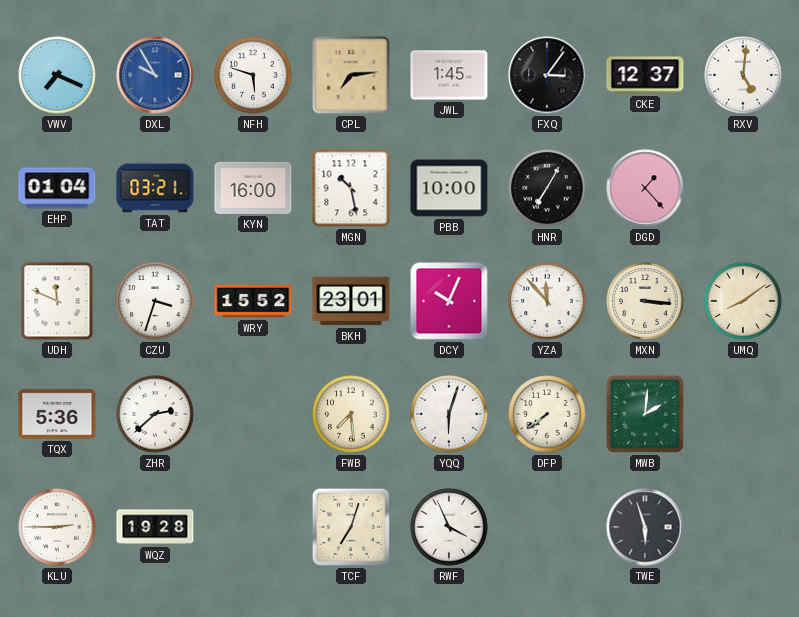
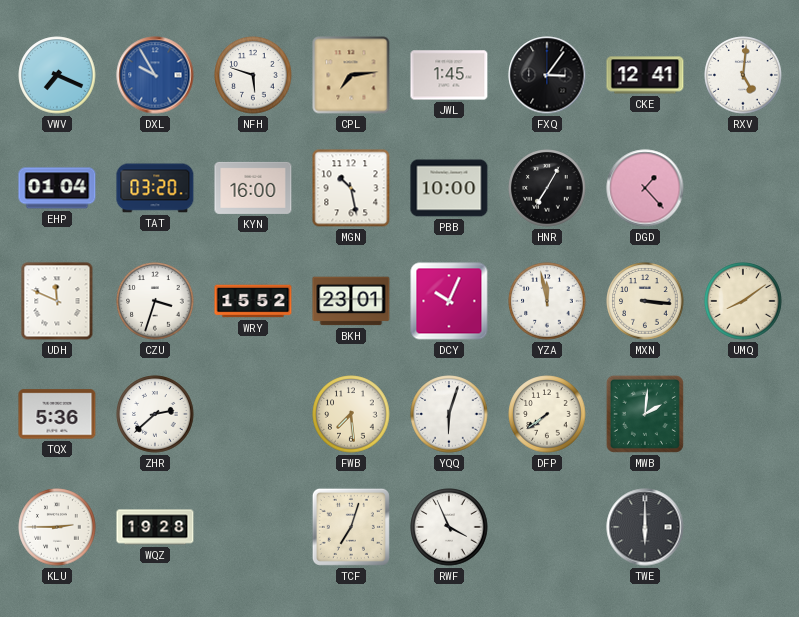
CKE: 12:37 -> 12:41 (645, 75)
TAT: 03:21 -> 03:20 (155, 188)
YZA: 11:53 -> 11:58 (547, 301)
TWE: 5:57 -> 6:00 (645, 527)
